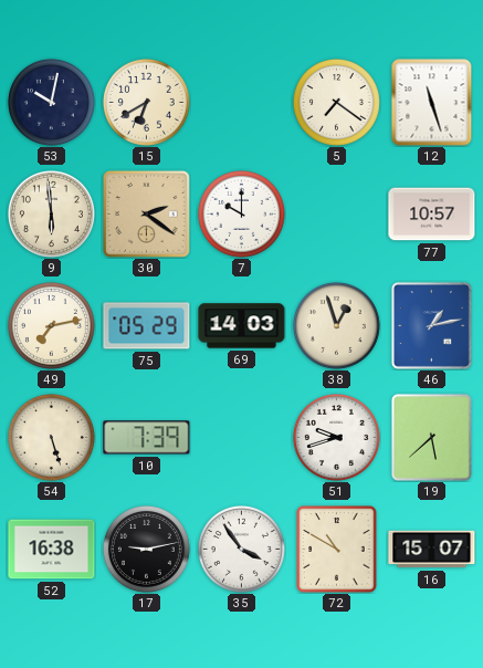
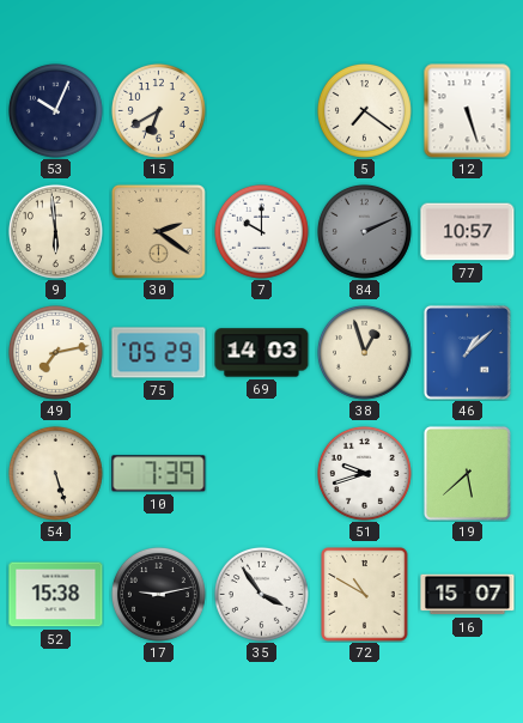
53: 10:02 -> 10:04 (55, 110)
12: 11:27 -> 5:27 (468, 111)
84: none -> 2:11 (364, 231)
46: 1:13 -> 1:08 (467, 352)
52: 16:38 -> 15:38 (56, 595)
